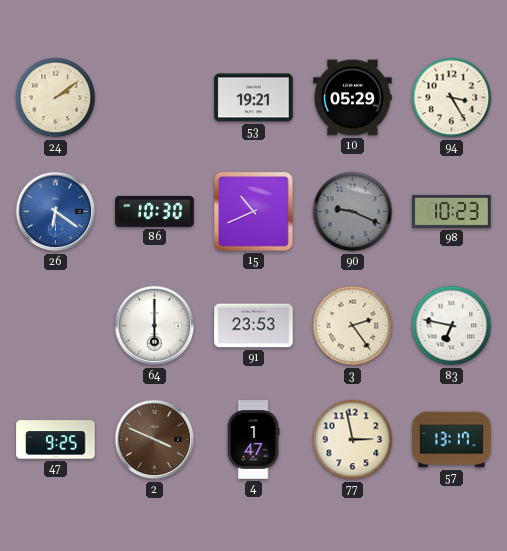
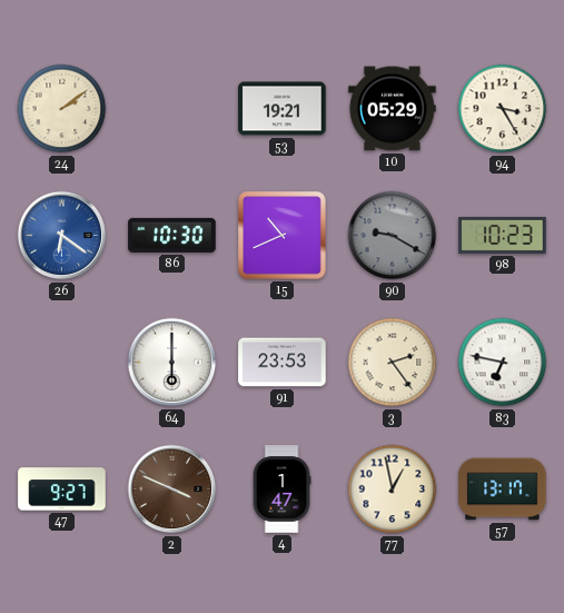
90: 9:19 -> 9:20 (393, 236)
47: 9:25 -> 9:27 (62, 490)
77: 2:58 -> 12:58 (393, 490)
